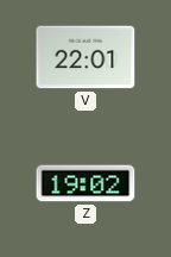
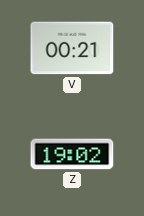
V: 22:01 -> 00:21 (72, 48)
